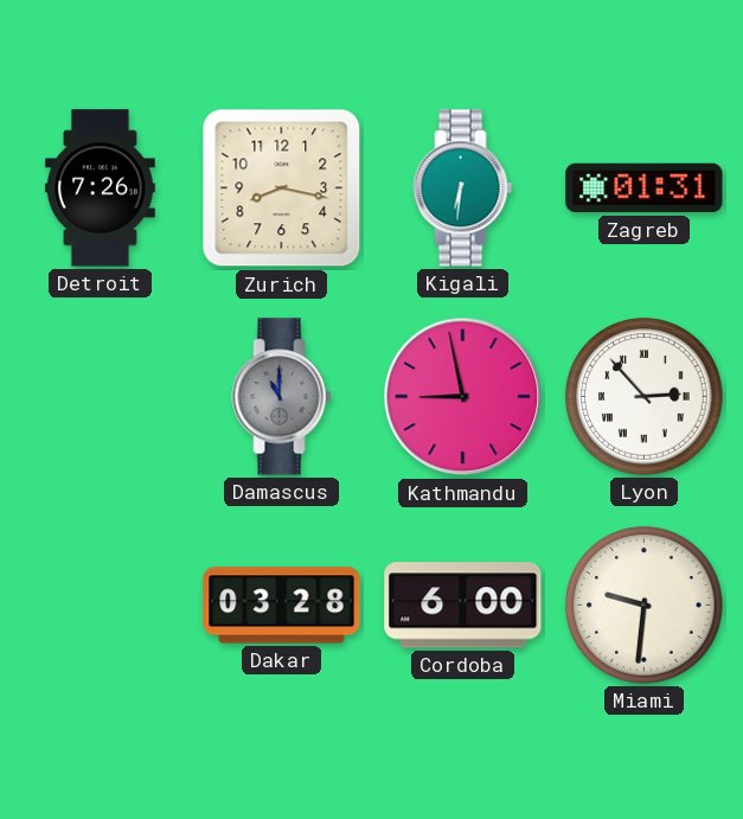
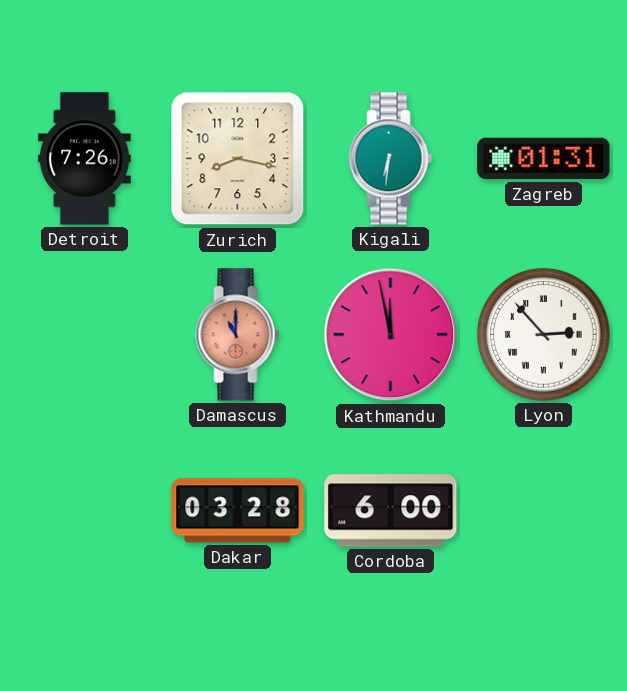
Damascus dial: grey -> salmon (238, 335)
Kathmandu: 8:58 -> 11:58 (391, 335)
Miami: 9:31 -> none (645, 606)
